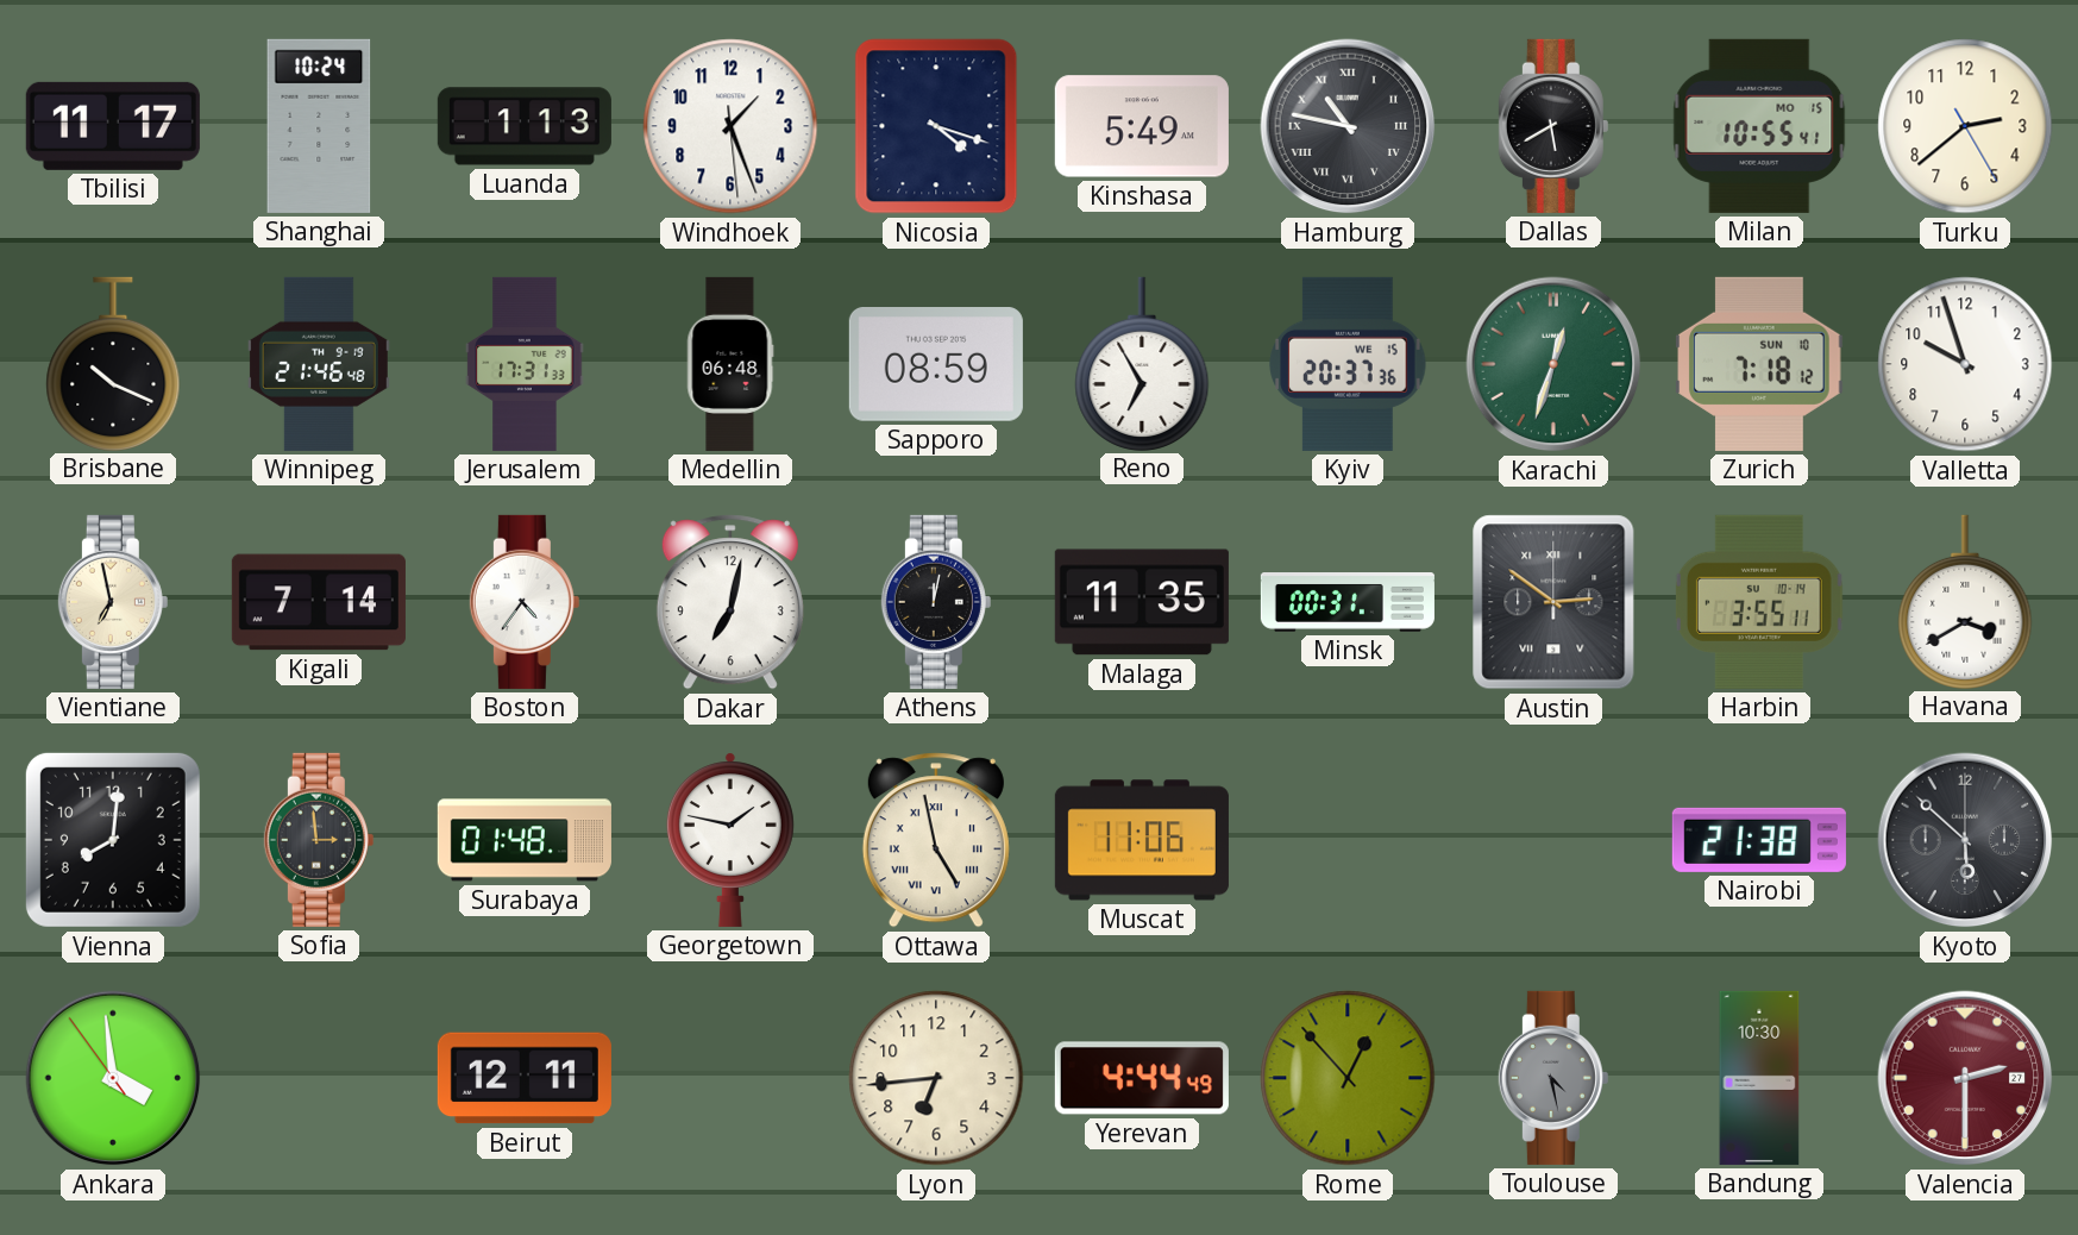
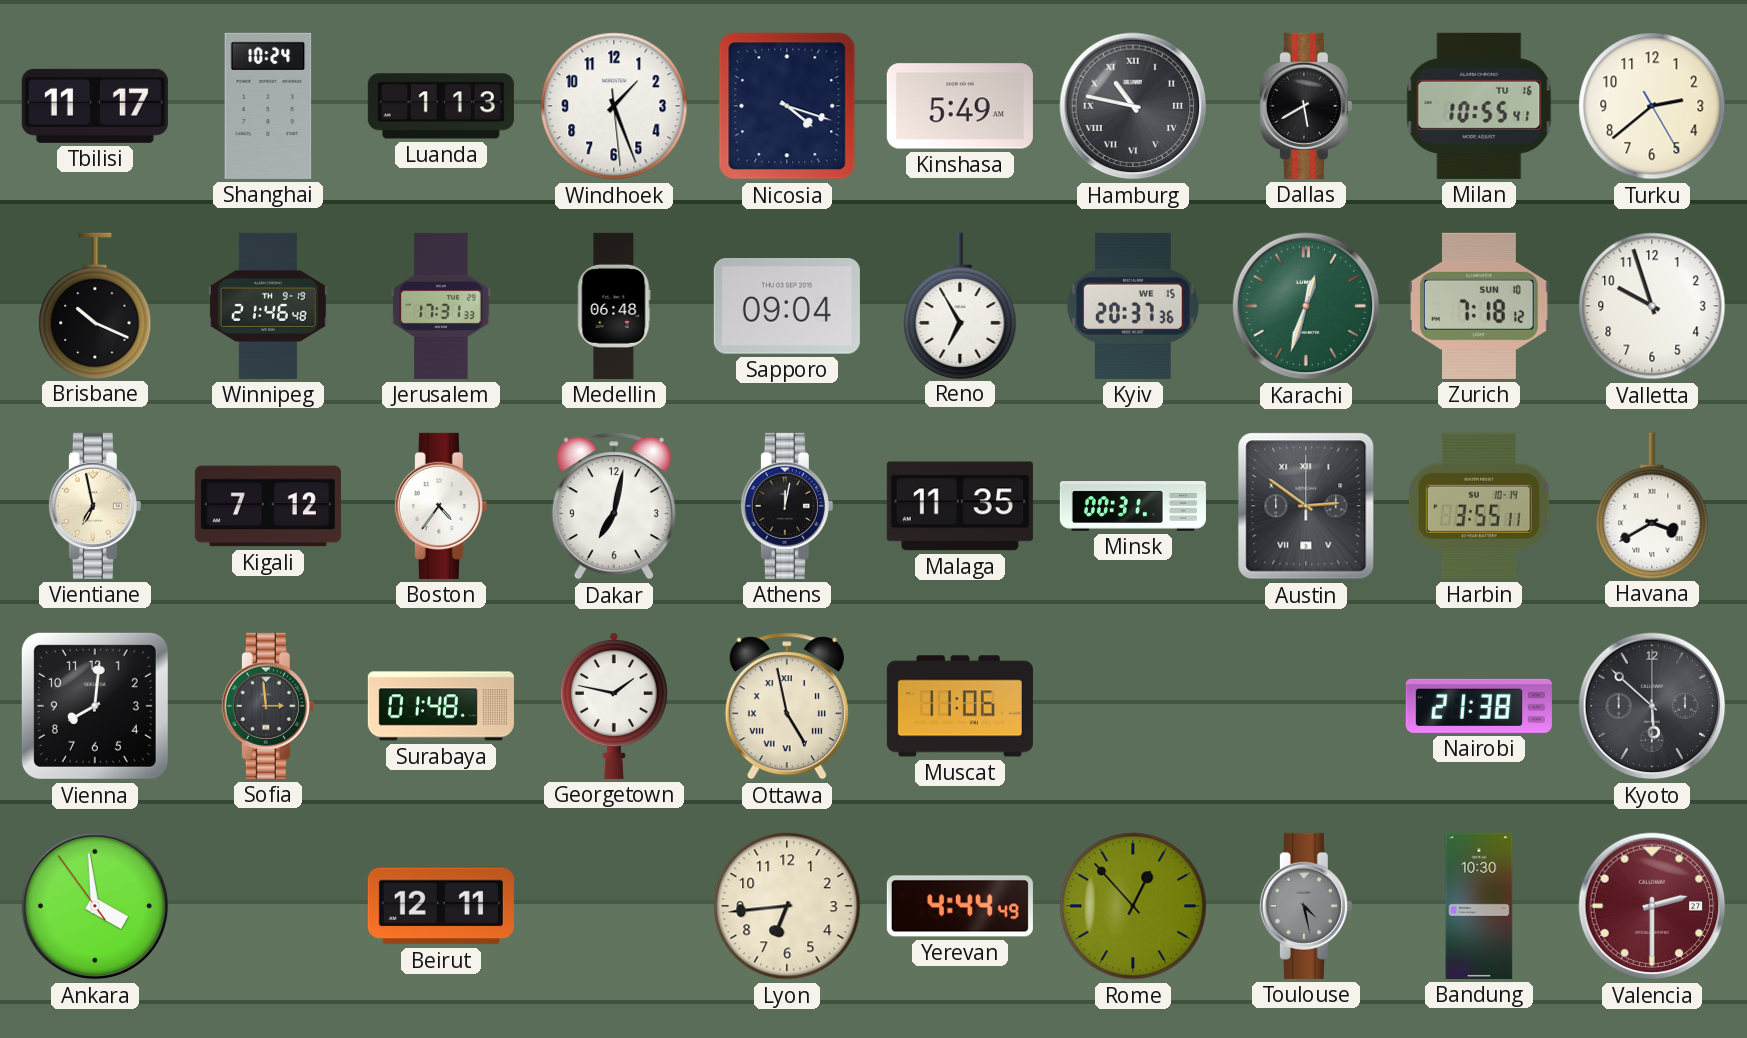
Milan date: MO 15 -> TU 16 (1479, 106)
Sapporo: 08:59 -> 09:04 (787, 307)
Kigali: 7:14 -> 7:12 (268, 506)
